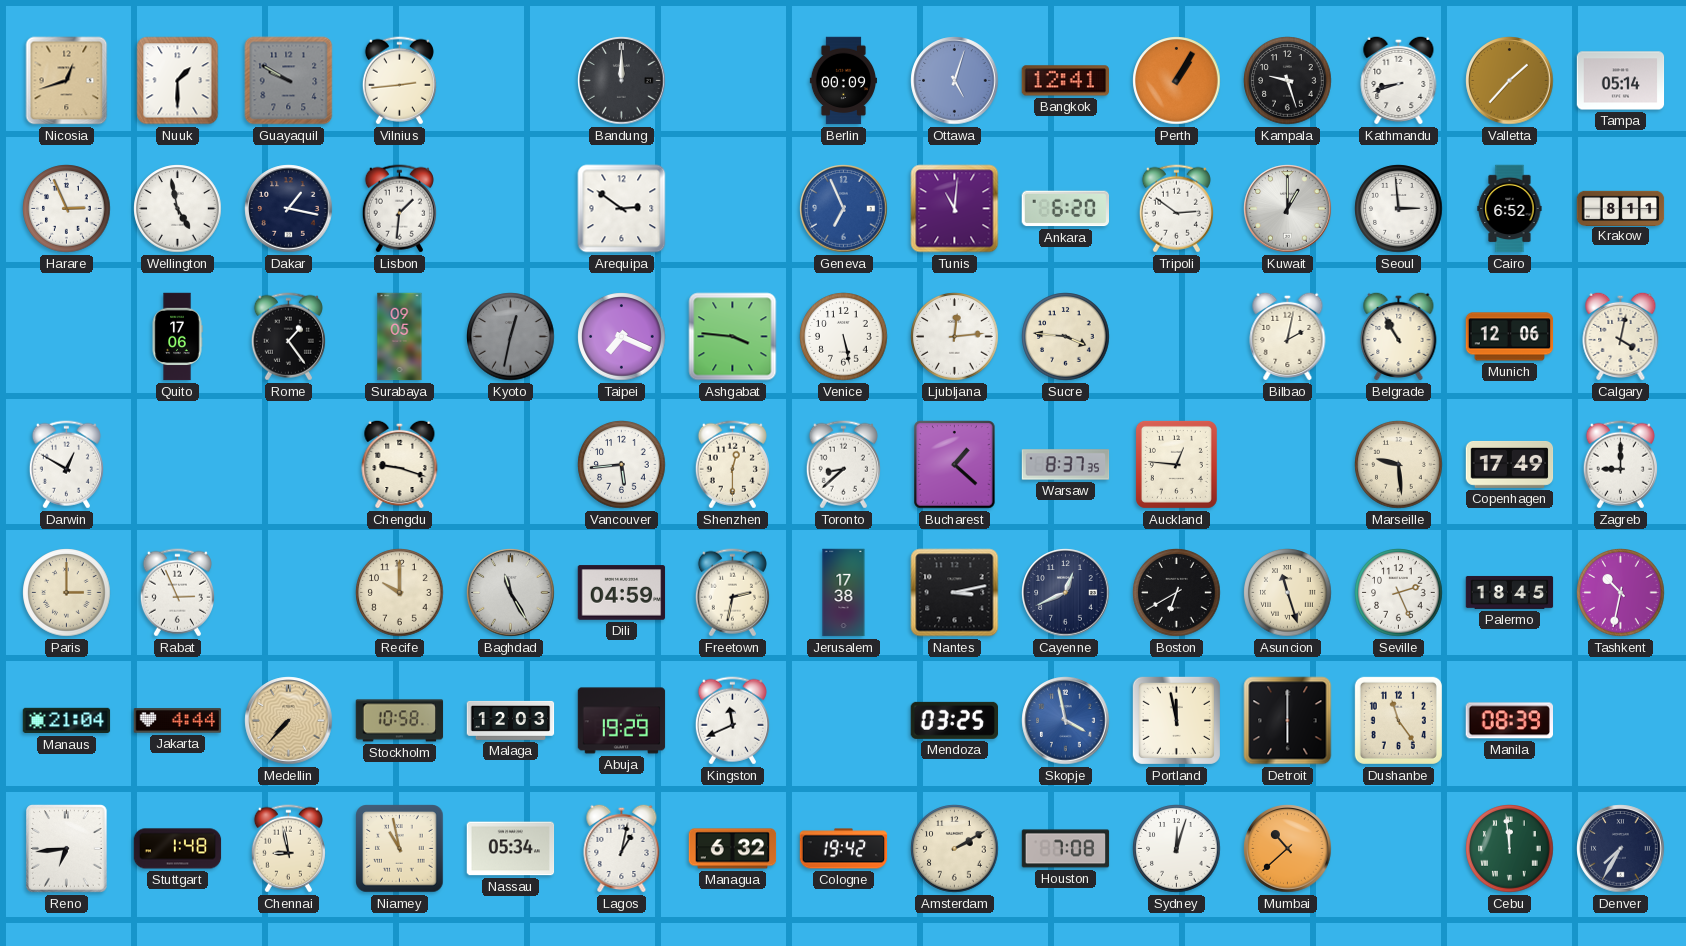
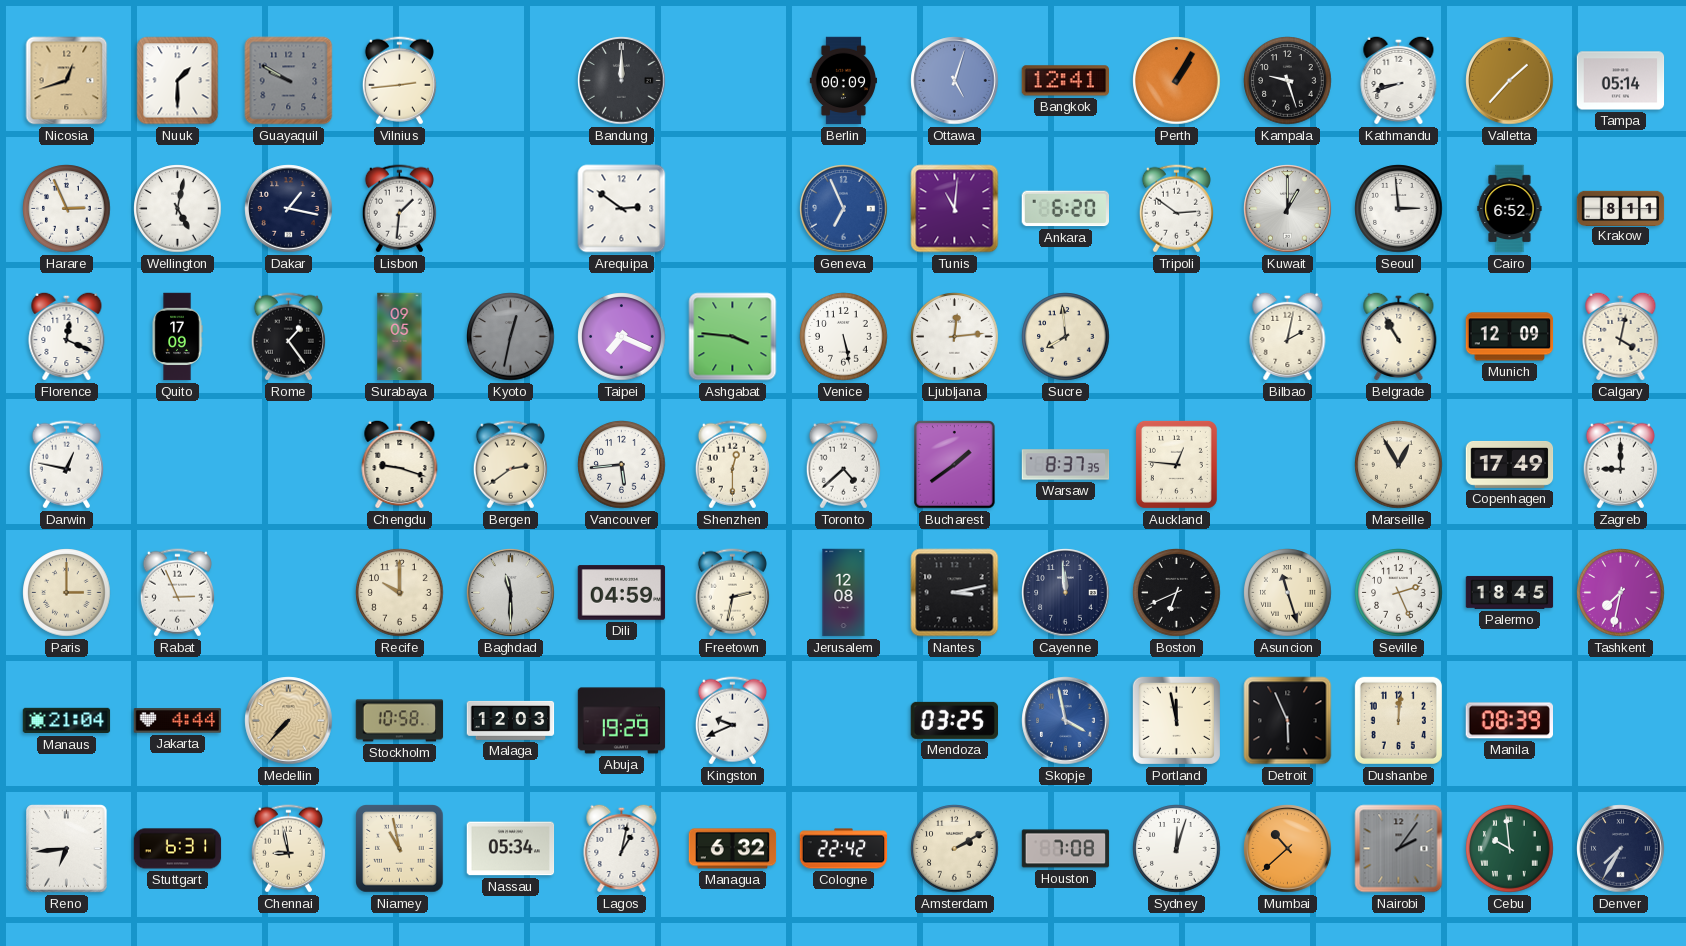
Wellington: 4:58 -> 5:02 (178, 209)
Florence: none -> 12:19 (67, 336)
Quito: 17:06 -> 17:09 (177, 337)
Sucre: 3:46 -> 7:59 (1066, 337)
Munich: 12:06 -> 12:09 (1510, 337)
Darwin: 12:50 -> 12:47 (66, 465)
Bergen: none -> 2:39 (510, 465)
Toronto: 8:38 -> 4:38 (843, 465)
Bucharest: 1:22 -> 1:39 (955, 465)
Marseille: 9:29 -> 12:55 (1399, 465)
Baghdad: 11:25 -> 11:30 (511, 593)
Jerusalem: 17:38 -> 12:08 (844, 593)
Cayenne: 12:41 -> 11:59 (1066, 593)
Boston: 6:40 -> 6:41 (1177, 593)
Tashkent: 10:32 -> 7:32 (1621, 593)
Kingston: 11:41 -> 9:41 (732, 721)
Detroit: 6:00 -> 5:56 (1288, 721)
Dushanbe: 11:24 -> 12:01 (1398, 720)
Stuttgart: 1:48 -> 6:31 (178, 849)
Cologne: 19:42 -> 22:42 (844, 849)
Nairobi: none -> 2:06 (1399, 849)
Cebu: 11:59 -> 9:59 (1510, 849)
